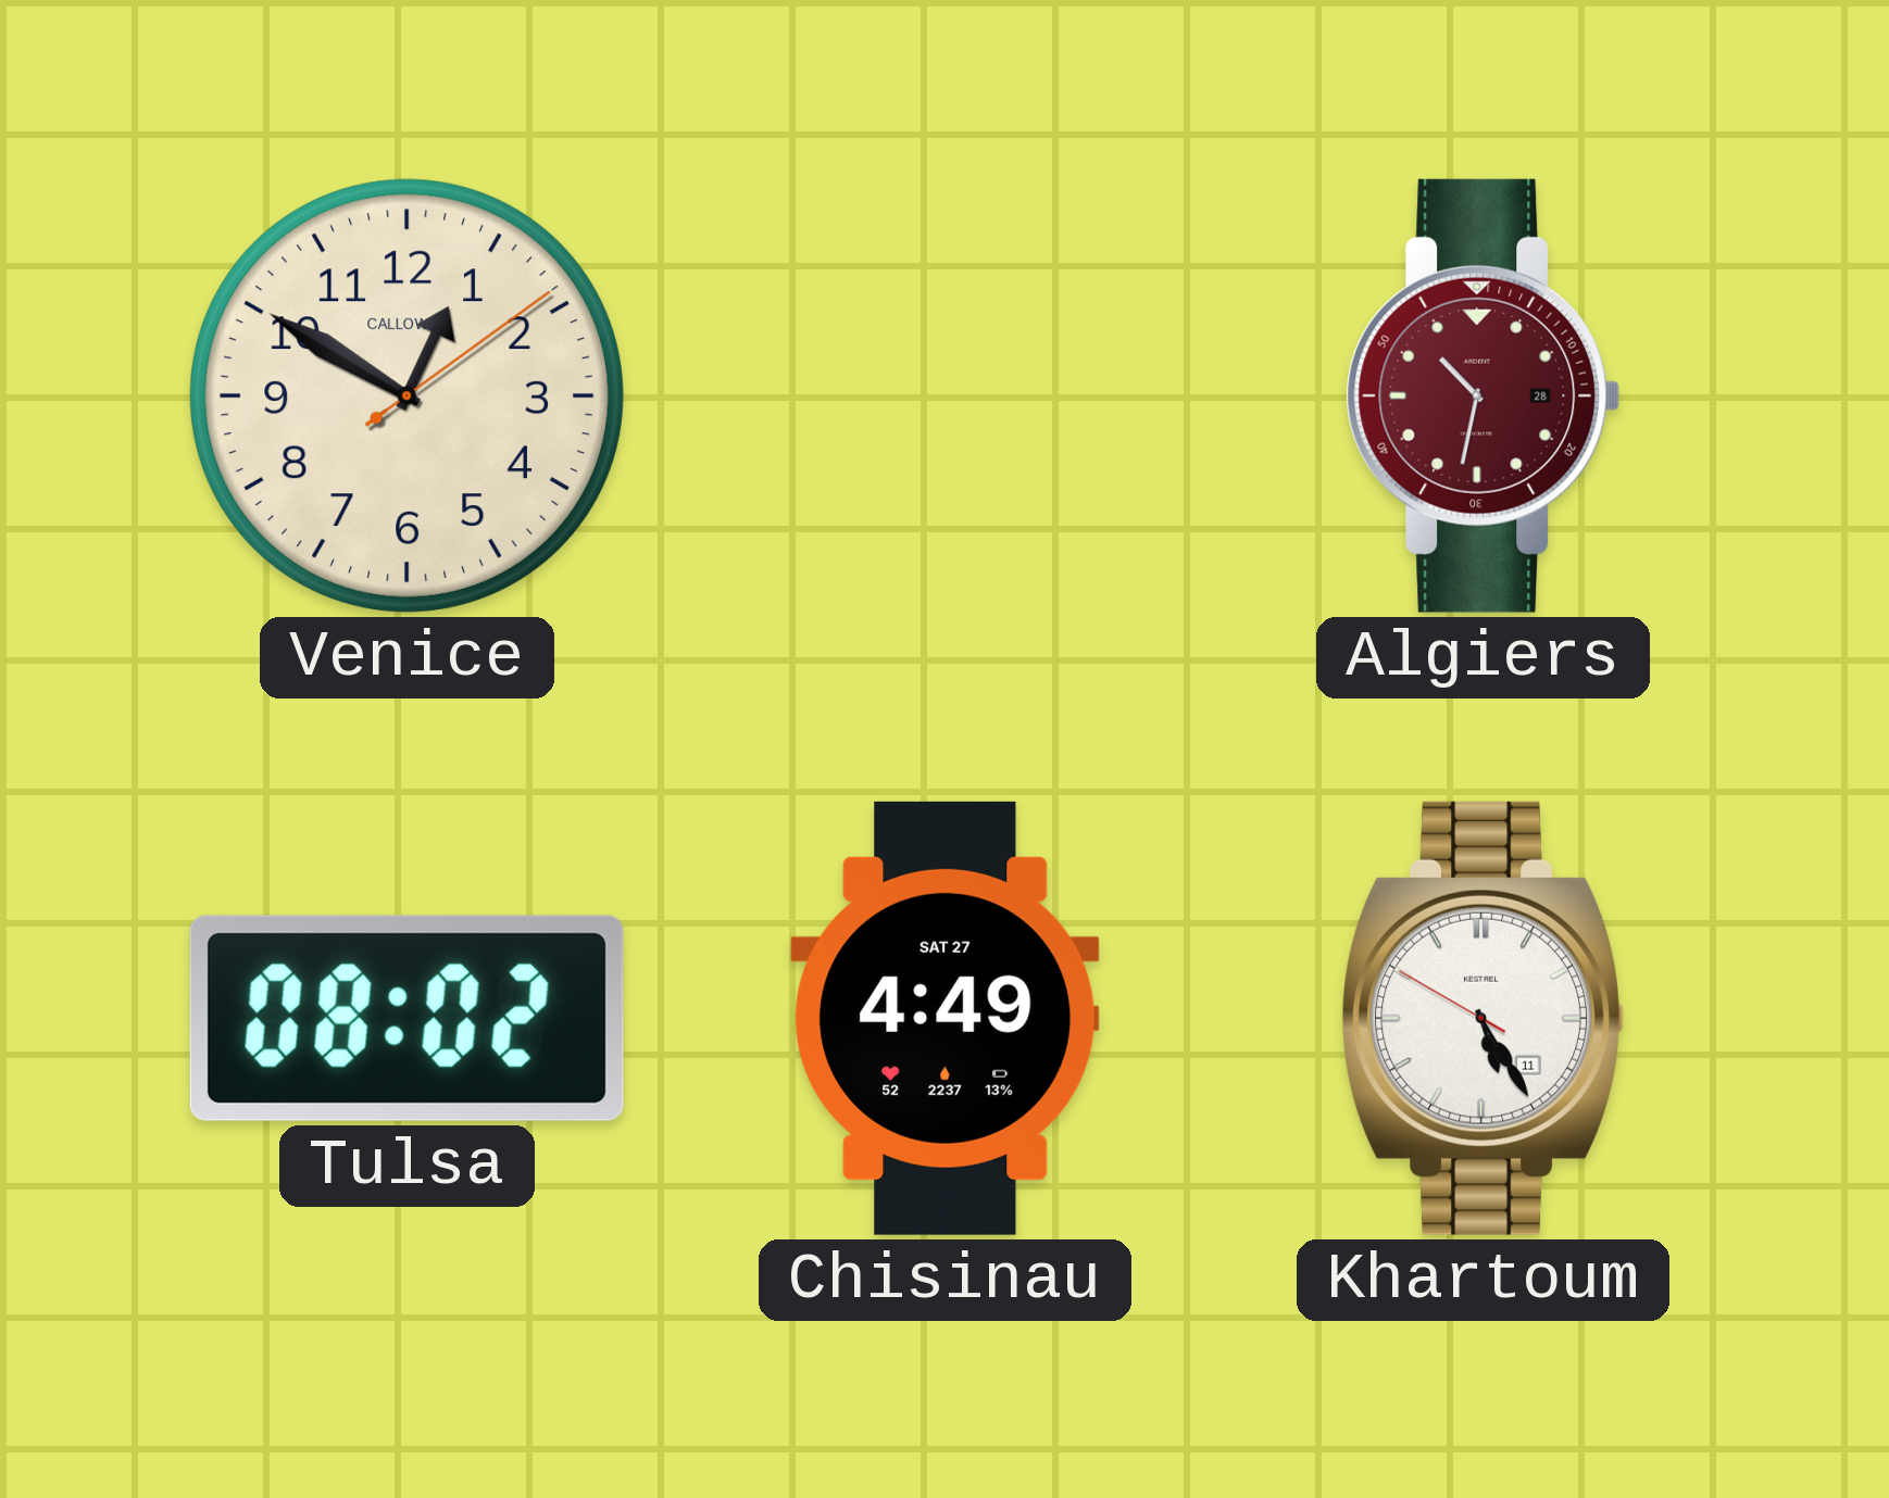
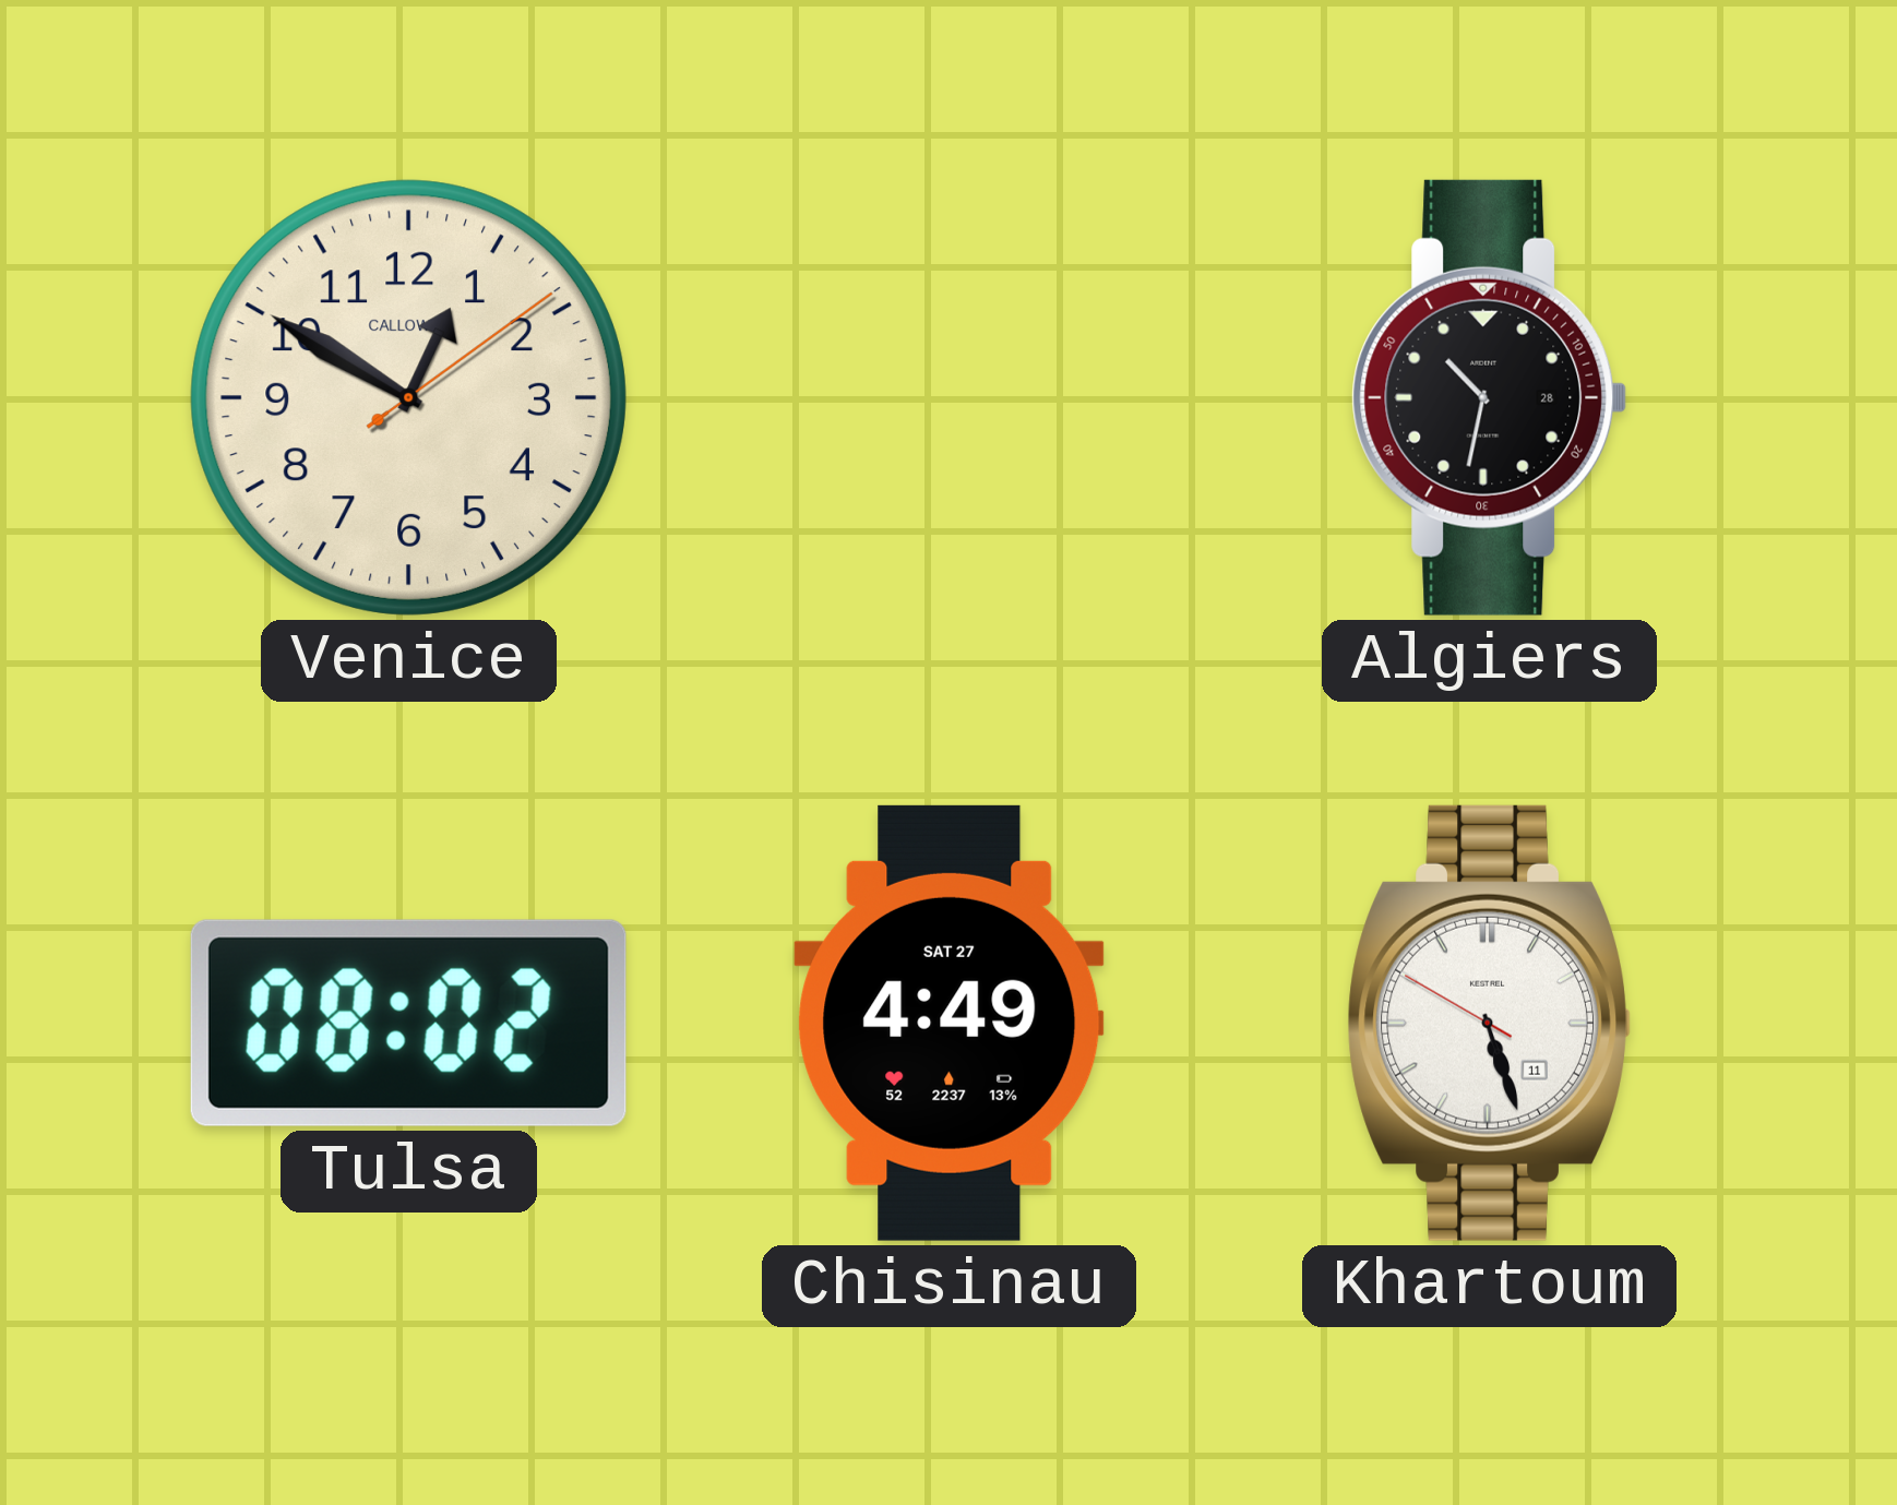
Algiers dial: burgundy -> black (1490, 397)
Khartoum: 5:24 -> 5:26 (1489, 1023)
